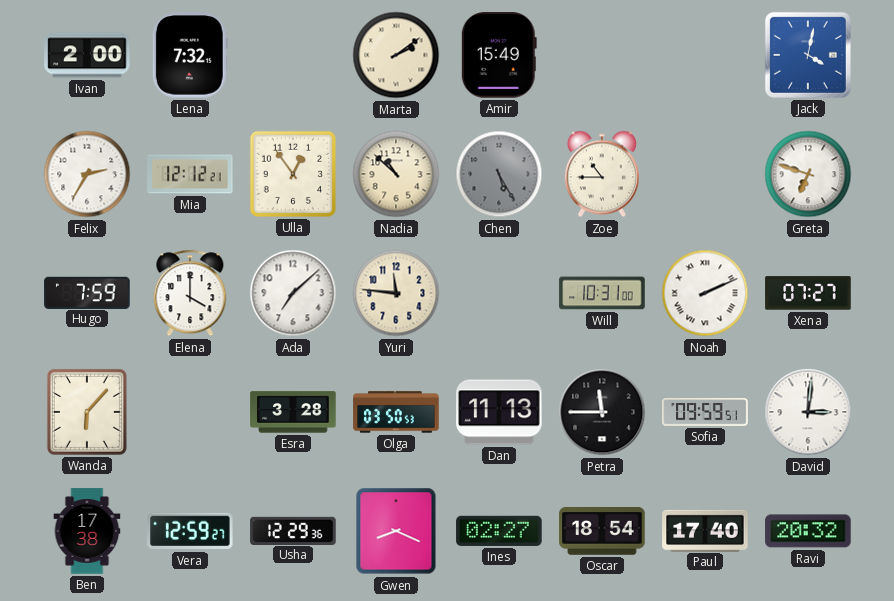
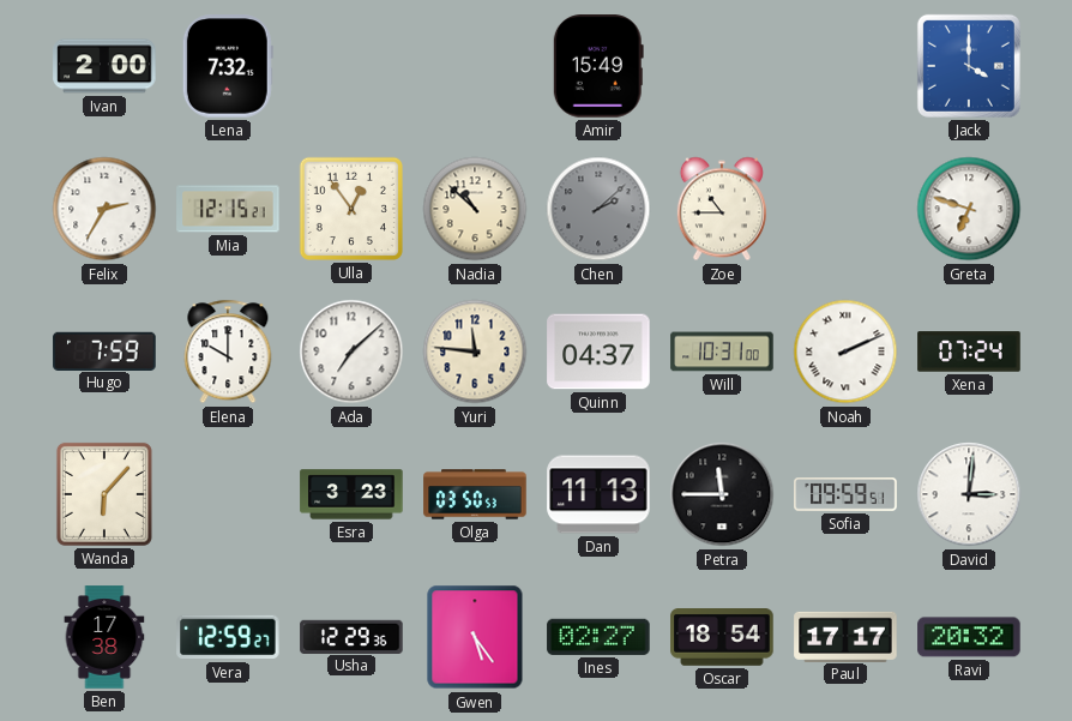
Marta: 2:09 -> none (396, 55)
Jack: 4:02 -> 4:00 (969, 66)
Mia: 12:12 -> 12:15 (228, 209)
Chen: 5:25 -> 2:08 (598, 209)
Elena: 4:00 -> 10:00 (228, 352)
Quinn: none -> 04:37 (598, 352)
Xena: 07:27 -> 07:24 (969, 352)
Esra: 3:28 -> 3:23 (351, 494)
Gwen: 8:19 -> 5:24 (475, 637)
Paul: 17:40 -> 17:17 (845, 636)
